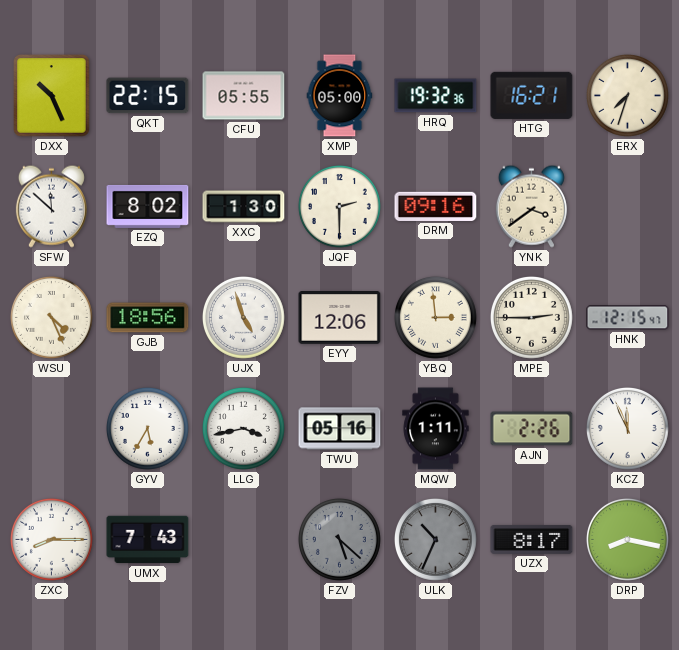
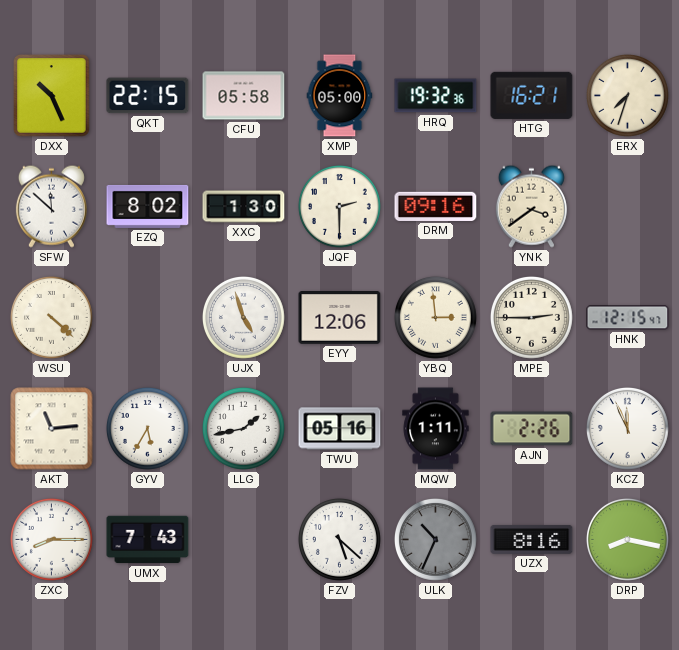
CFU: 05:55 -> 05:58 (244, 96)
WSU: 4:26 -> 4:22 (52, 318)
GJB: 18:56 -> none (148, 318)
AKT: none -> 11:14 (52, 429)
LLG: 3:43 -> 1:43 (244, 429)
FZV dial: grey -> white (340, 540)
UZX: 8:17 -> 8:16 (532, 539)
